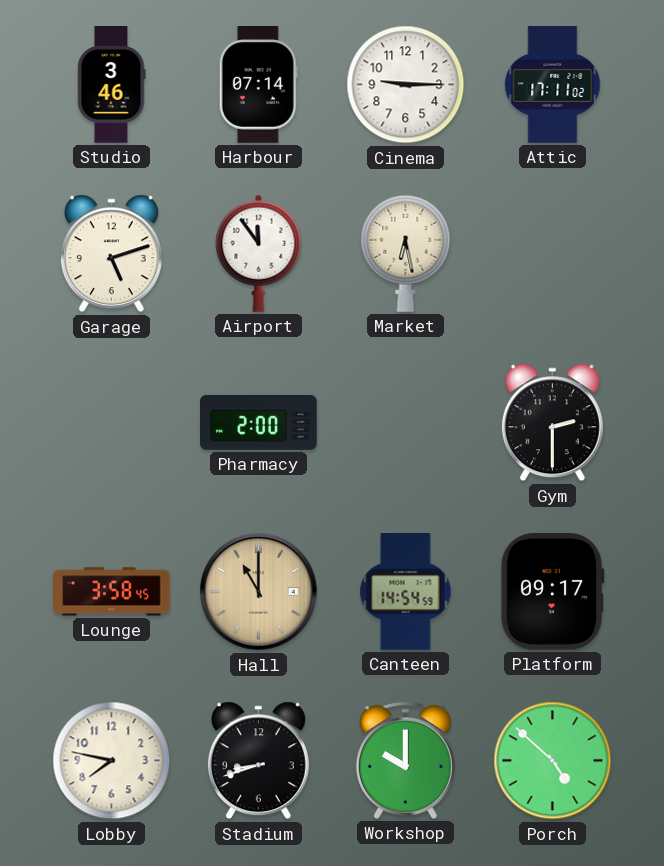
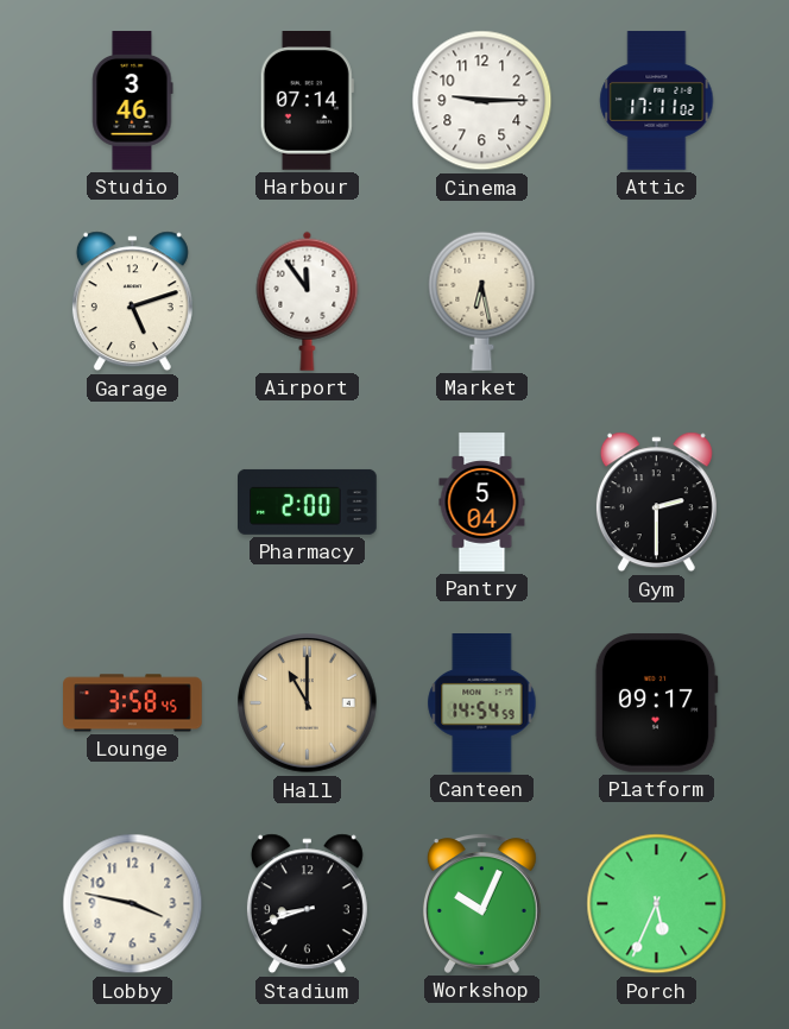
Pantry: none -> 5:04 (482, 503)
Lobby: 7:47 -> 3:47 (133, 904)
Workshop: 10:00 -> 10:04 (481, 903)
Porch: 4:52 -> 5:34 (657, 904)
